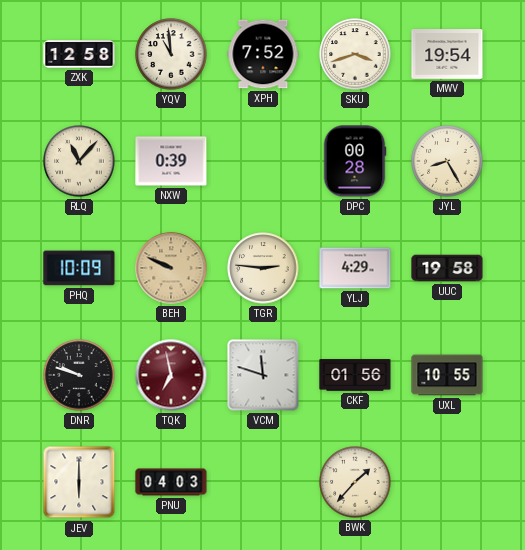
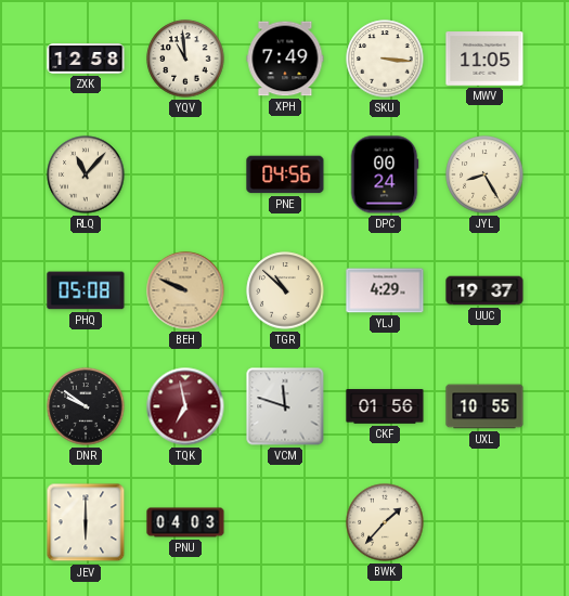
XPH: 7:52 -> 7:49 (285, 59)
SKU: 3:42 -> 3:16 (385, 59)
MWV: 19:54 -> 11:05 (484, 59)
NXW: 0:39 -> none (171, 161)
PNE: none -> 04:56 (285, 174)
DPC: 00:28 -> 00:24 (385, 174)
PHQ: 10:09 -> 05:08 (86, 290)
TGR: 2:46 -> 10:52 (285, 290)
UUC: 19:58 -> 19:37 (484, 290)
DNR: 9:48 -> 9:51 (86, 406)
